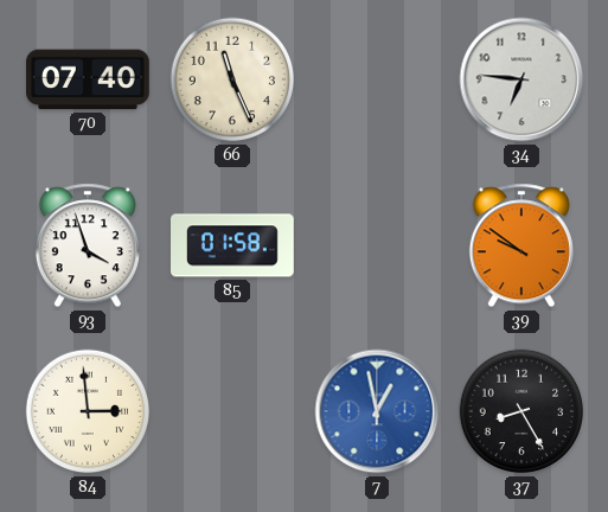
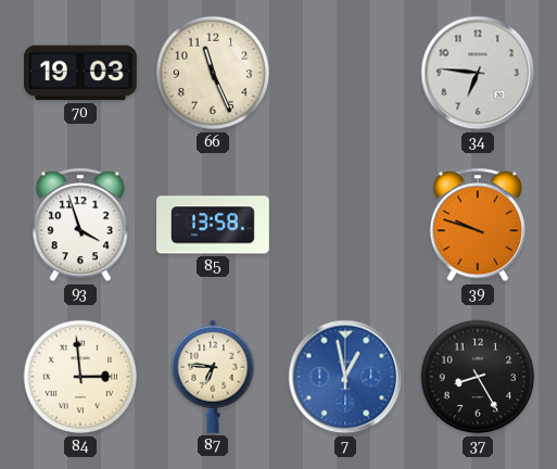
70: 07:40 -> 19:03 (81, 73)
85: 01:58 -> 13:58 (214, 225)
39: 9:51 -> 9:48 (478, 225)
87: none -> 6:46 (213, 377)
